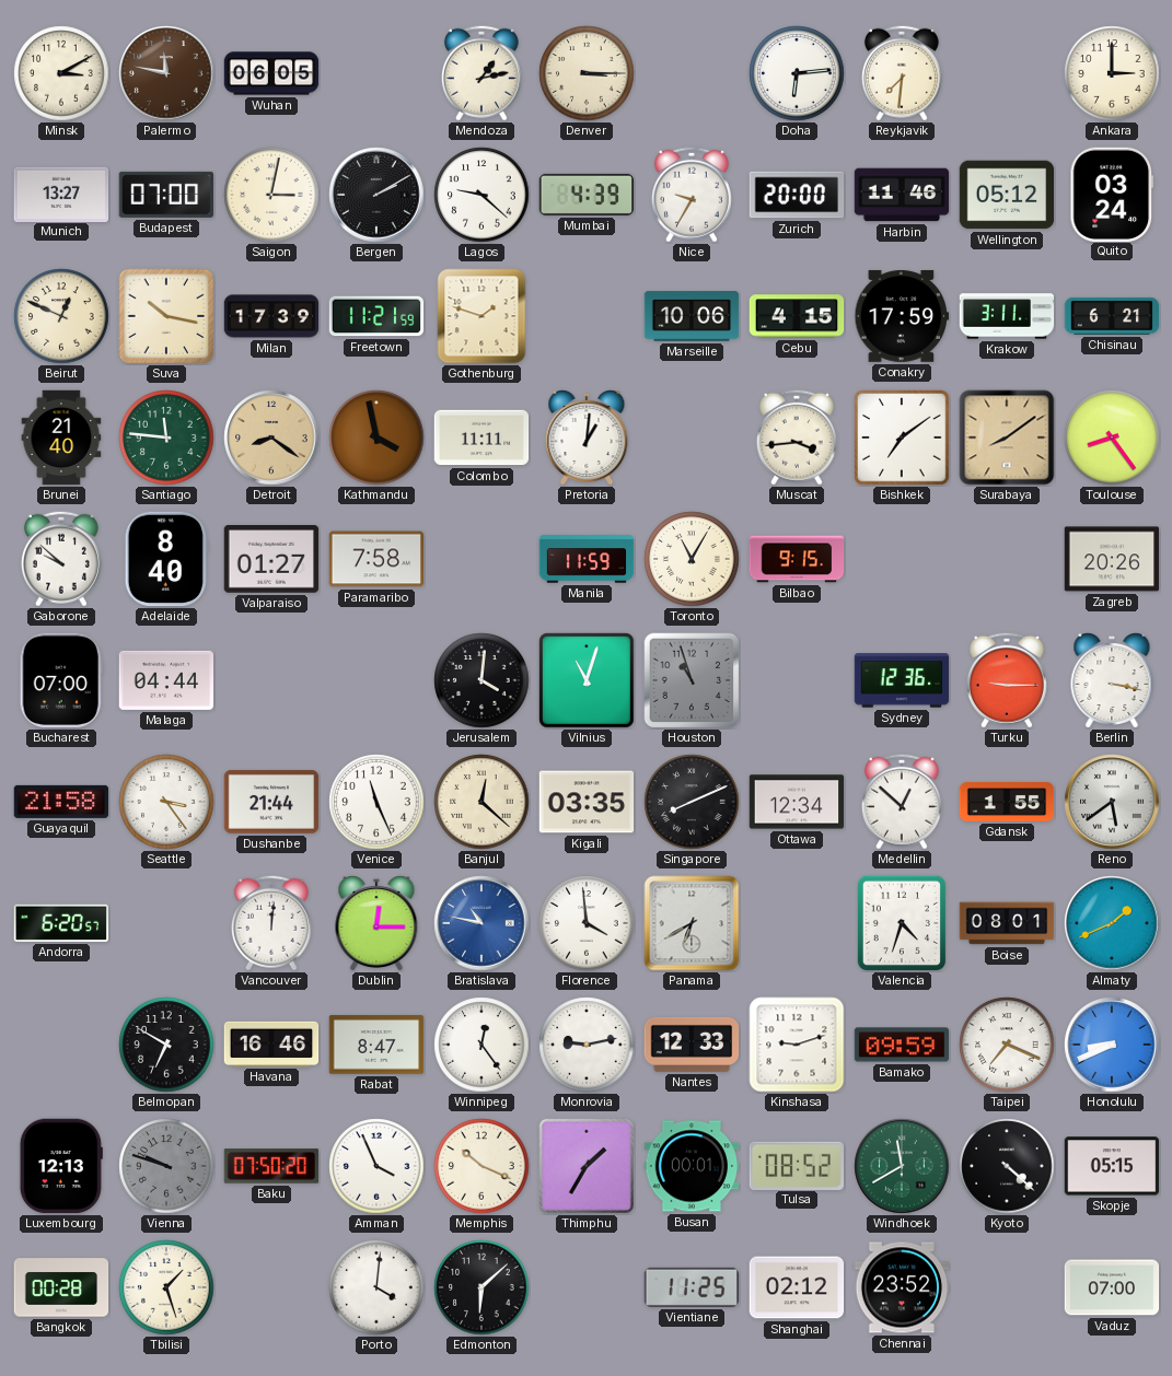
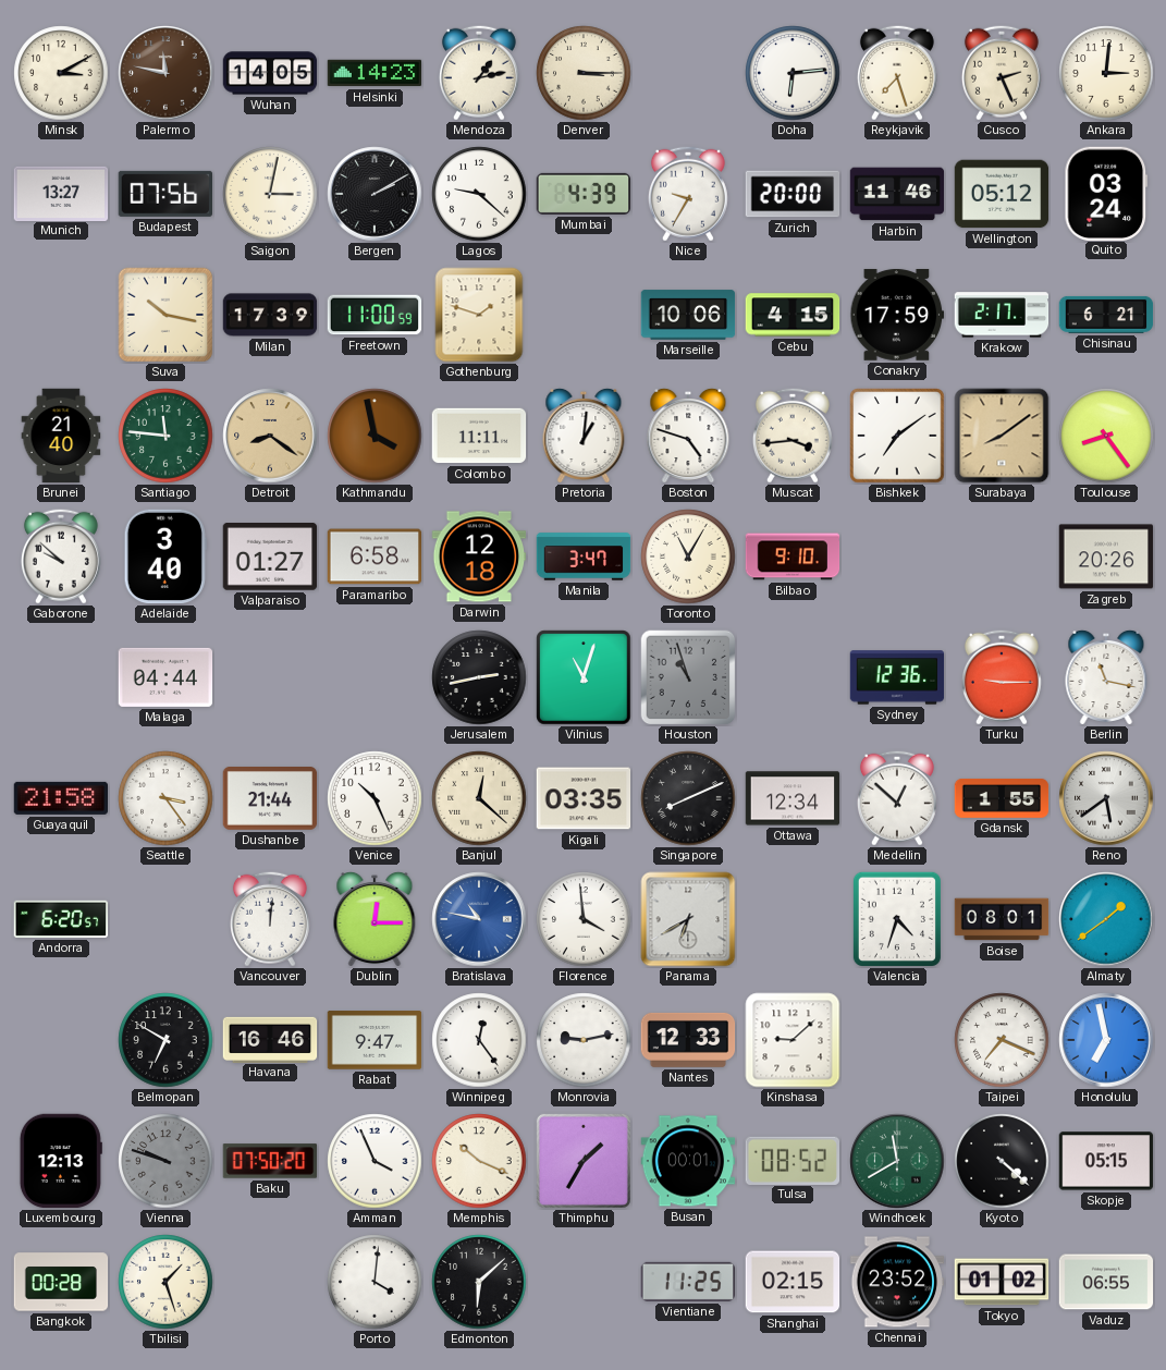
Wuhan: 06:05 -> 14:05 (270, 73)
Helsinki: none -> 14:23 (375, 73)
Reykjavik: 7:31 -> 7:27 (897, 73)
Cusco: none -> 2:26 (1002, 73)
Ankara: 3:00 -> 3:01 (1106, 73)
Budapest: 07:00 -> 07:56 (164, 194)
Beirut: 12:49 -> none (61, 316)
Freetown: 11:21 -> 11:00 (375, 315)
Krakow: 3:11 -> 2:17 (1002, 315)
Boston: none -> 4:48 (688, 436)
Adelaide: 8:40 -> 3:40 (165, 556)
Paramaribo: 7:58 -> 6:58 (375, 556)
Darwin: none -> 12:18 (479, 556)
Manila: 11:59 -> 3:47 (584, 556)
Bilbao: 9:15 -> 9:10 (793, 556)
Bucharest: 07:00 -> none (61, 680)
Jerusalem: 4:01 -> 2:43 (479, 677)
Berlin: 3:17 -> 11:17 (1106, 677)
Venice: 11:26 -> 10:26 (375, 798)
Almaty: 1:41 -> 1:39 (1106, 919)
Rabat: 8:47 -> 9:47 (375, 1040)
Kinshasa: 9:12 -> 9:08 (793, 1040)
Bamako: 09:59 -> none (902, 1045)
Honolulu: 8:41 -> 6:58 (1106, 1040)
Shanghai: 02:12 -> 02:15 (793, 1282)
Tokyo: none -> 01:02 (1002, 1282)
Vaduz: 07:00 -> 06:55 (1106, 1282)
